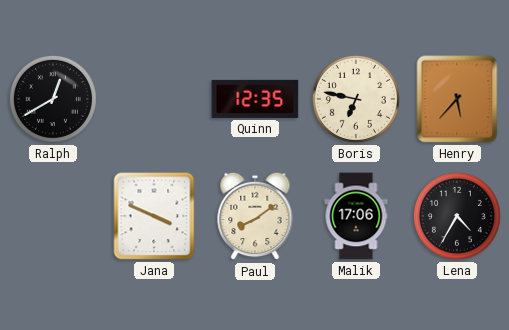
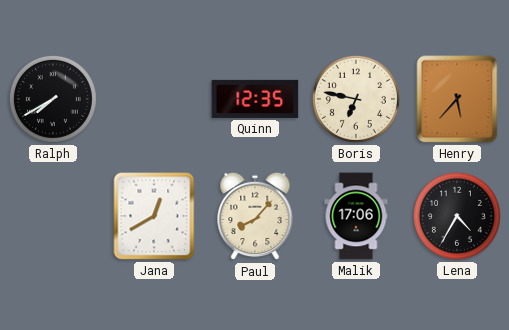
Ralph: 12:40 -> 7:40 (53, 99)
Jana: 3:49 -> 12:40 (154, 216)
Paul: 8:09 -> 8:07 (255, 216)
